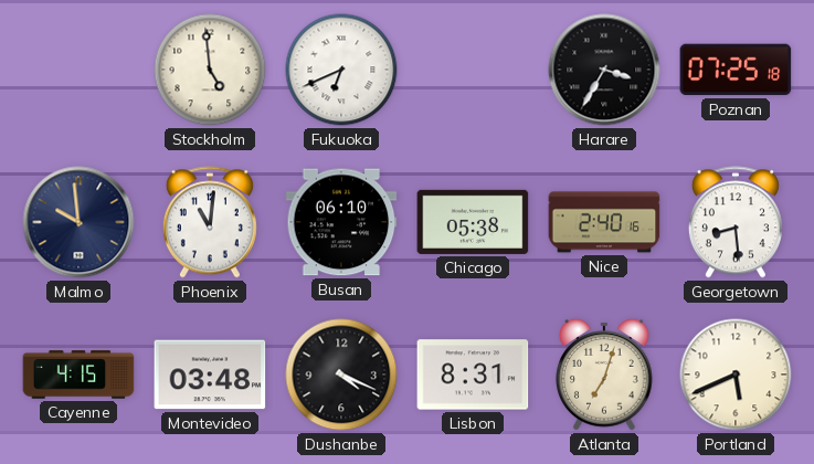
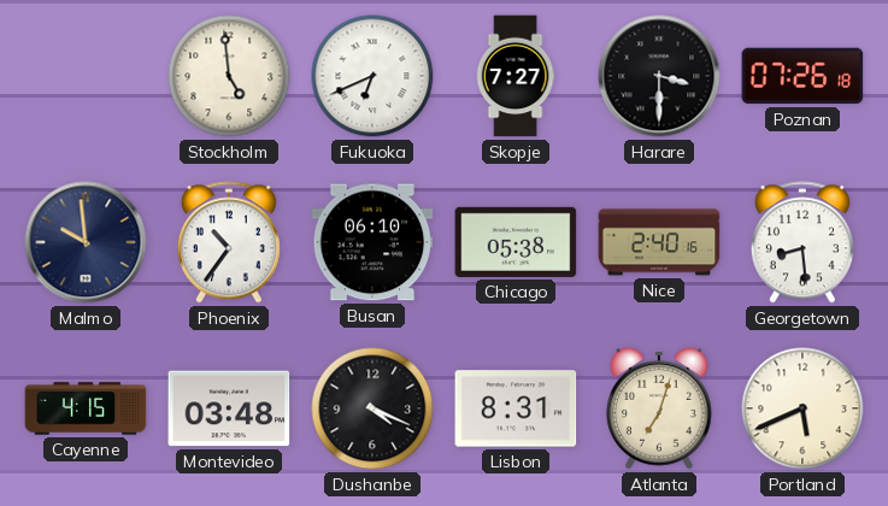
Skopje: none -> 7:27 (516, 76)
Harare: 3:35 -> 3:30 (659, 76)
Poznan: 07:25 -> 07:26 (802, 76)
Phoenix: 11:01 -> 10:36 (229, 242)
